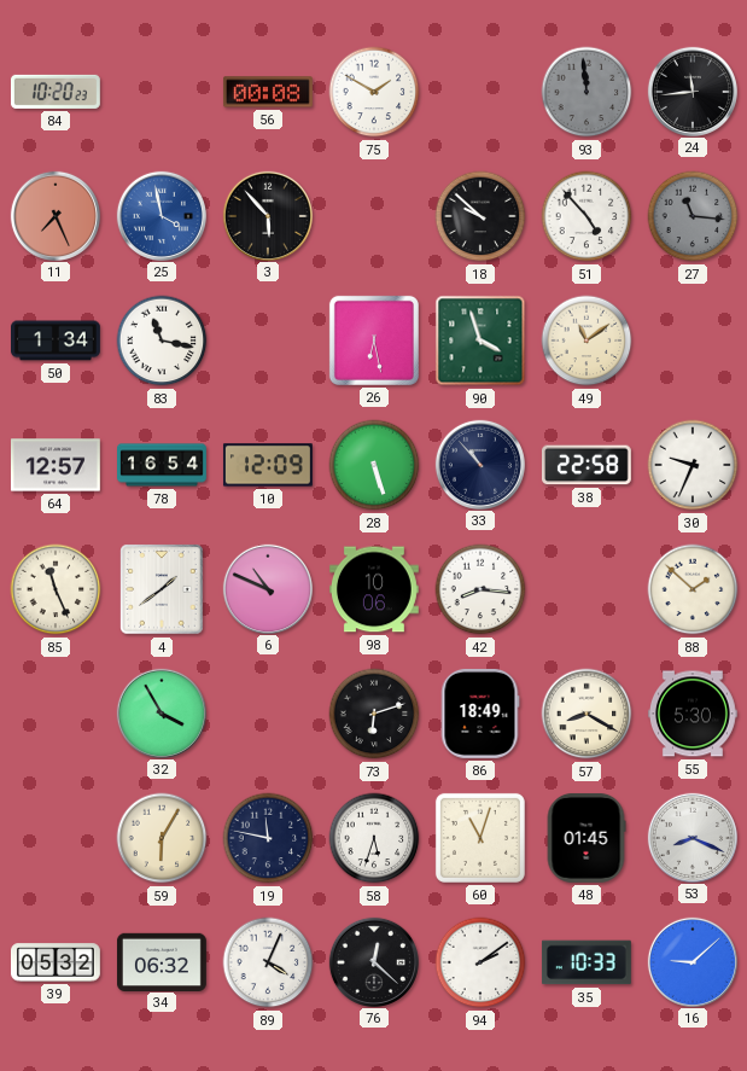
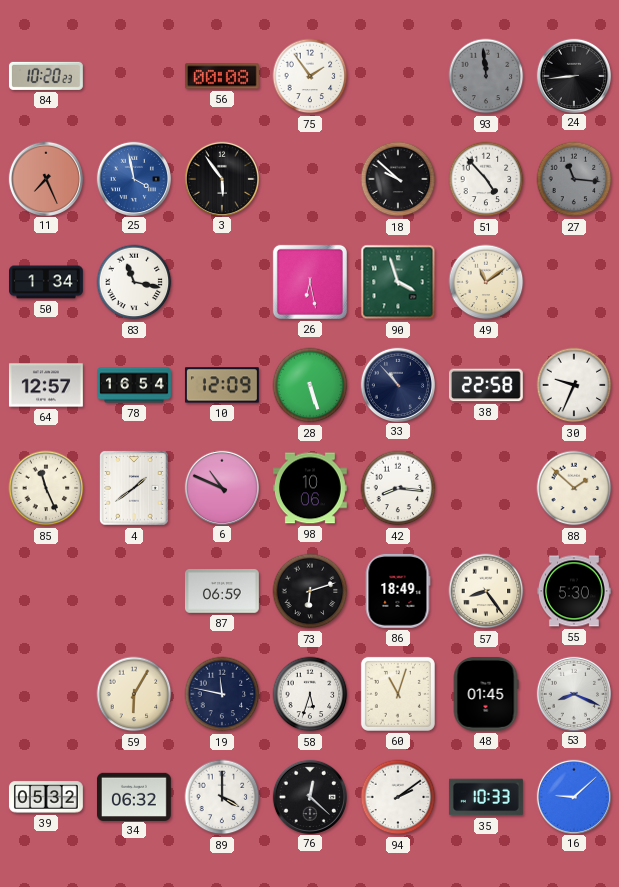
75: 1:50 -> 1:54 (310, 76)
24: 11:44 -> 8:44 (574, 75)
3: 5:53 -> 5:54 (222, 178)
32: 3:55 -> none (162, 712)
87: none -> 06:59 (222, 591)
57: 8:20 -> 8:24 (486, 591)
89: 4:04 -> 4:00 (222, 797)
